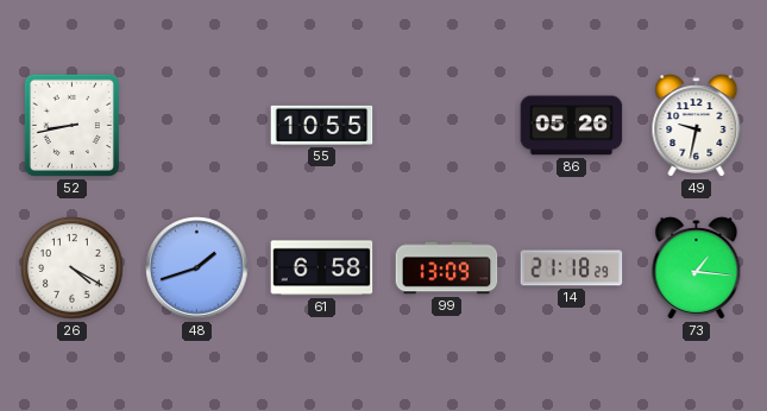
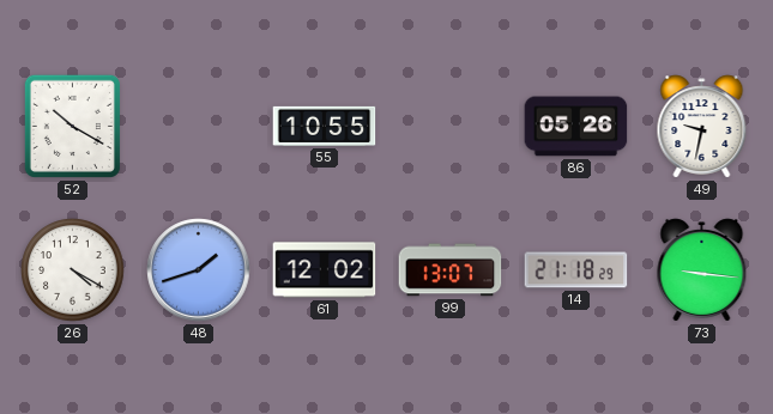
52: 8:43 -> 10:20 (72, 126)
61: 6:58 -> 12:02 (325, 270)
99: 13:09 -> 13:07 (451, 270)
73: 1:16 -> 9:16 (702, 270)
